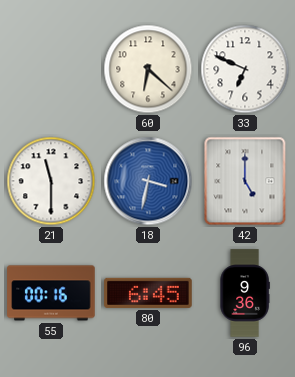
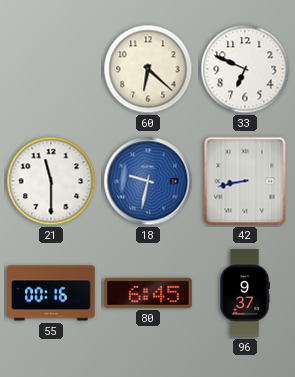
18: 3:32 -> 9:32 (148, 181)
42: 5:00 -> 8:43 (245, 181)
96: 9:36 -> 9:37 (245, 293)
